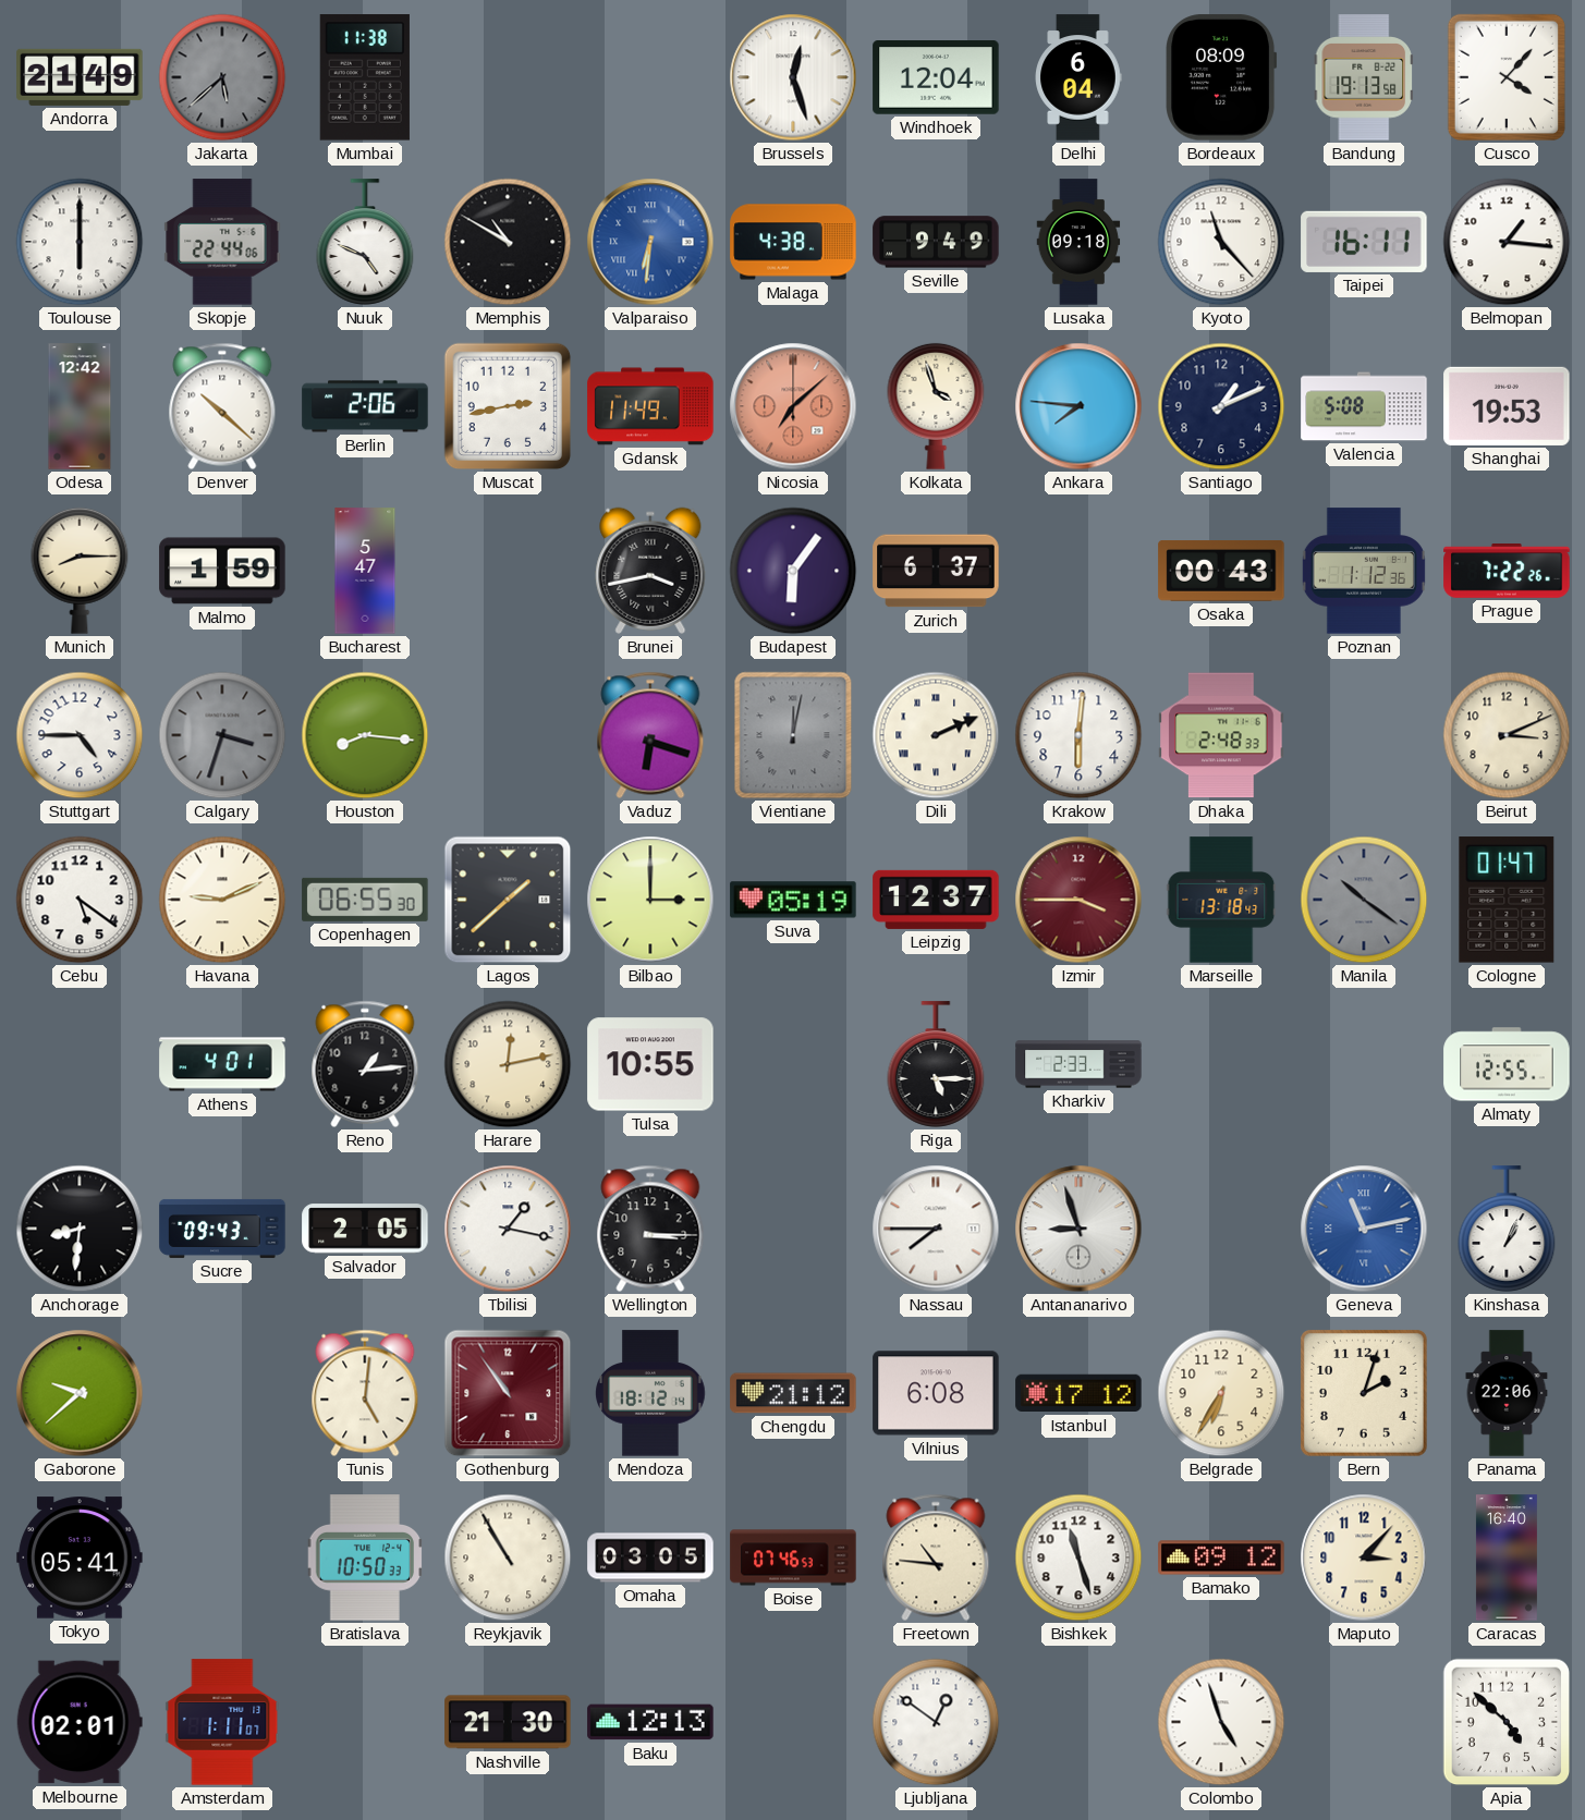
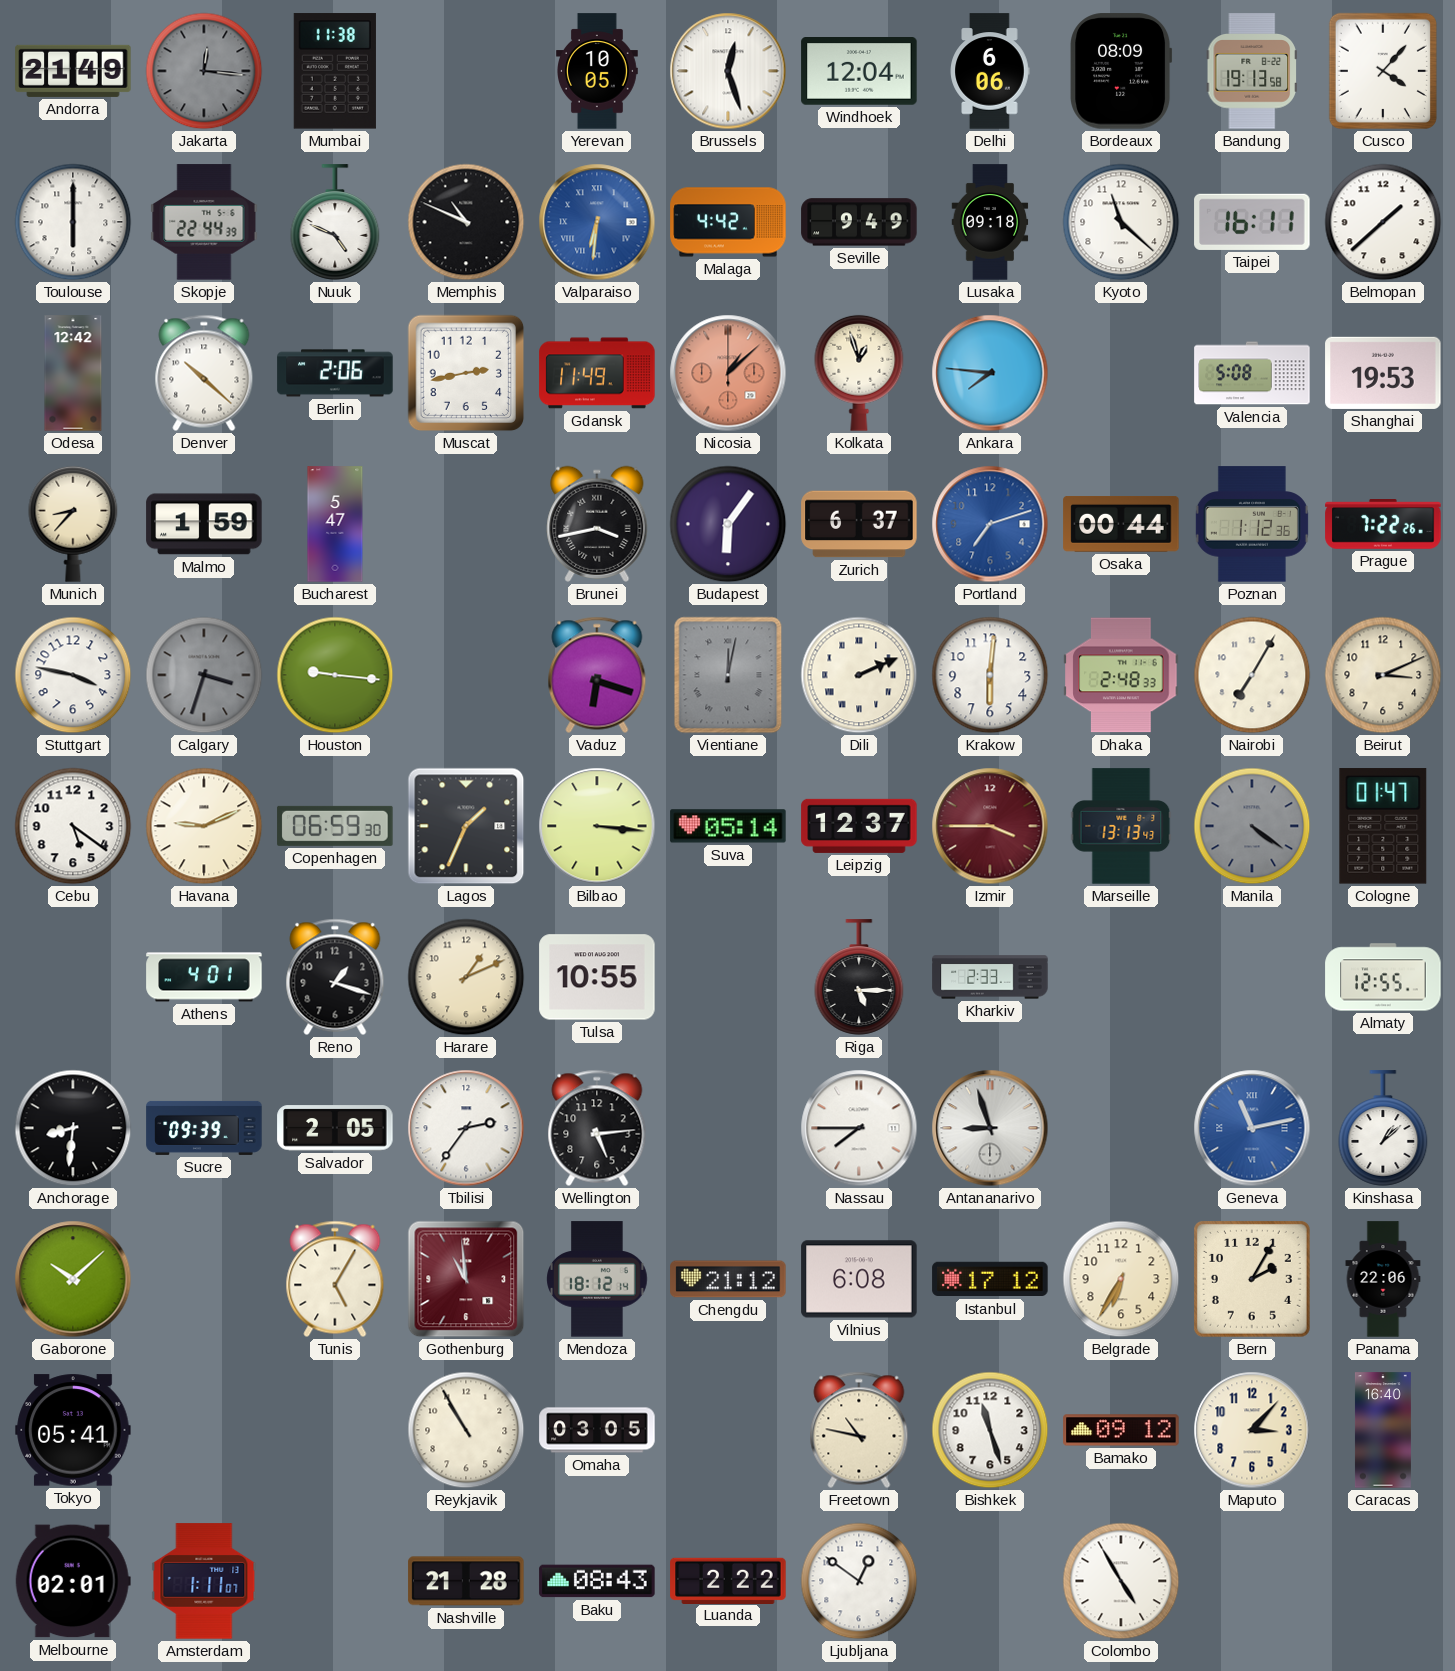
Jakarta: 5:38 -> 12:16 (204, 71)
Yerevan: none -> 10:05 (598, 71)
Delhi: 6:04 -> 6:06 (990, 71)
Skopje: 22:44:06 -> 22:44:39 (204, 222)
Memphis: 10:50 -> 10:49 (466, 222)
Malaga: 4:38 -> 4:42 (728, 222)
Kyoto: 11:23 -> 11:22 (1121, 222)
Belmopan: 1:16 -> 1:38 (1383, 222)
Nicosia: 7:08 -> 1:08 (728, 373)
Kolkata: 3:57 -> 12:57 (859, 373)
Santiago: 1:11 -> none (1221, 406)
Munich: 8:15 -> 8:37 (73, 524)
Portland: none -> 7:12 (990, 524)
Osaka: 00:43 -> 00:44 (1121, 525)
Stuttgart: 4:45 -> 3:47 (73, 675)
Houston: 8:16 -> 9:16 (335, 675)
Nairobi: none -> 7:05 (1252, 675)
Copenhagen: 06:55 -> 06:59 (335, 826)
Lagos: 1:38 -> 1:34 (466, 826)
Bilbao: 3:00 -> 3:16 (597, 826)
Suva: 05:19 -> 05:14 (728, 826)
Marseille: 13:18 -> 13:13 (1121, 826)
Manila: 10:21 -> 4:21 (1252, 826)
Reno: 1:14 -> 1:18 (335, 977)
Harare: 12:13 -> 1:11 (466, 977)
Sucre: 09:43 -> 09:39 (204, 1128)
Tbilisi: 1:17 -> 2:36 (466, 1128)
Wellington: 3:15 -> 5:14 (597, 1128)
Kinshasa: 1:04 -> 1:08 (1383, 1128)
Gaborone: 9:38 -> 10:08 (73, 1279)
Tunis: 5:01 -> 5:05 (335, 1279)
Gothenburg: 10:54 -> 10:59 (466, 1279)
Bern: 2:03 -> 2:05 (1252, 1279)
Bratislava: 10:50 -> none (365, 1558)
Boise: 07:46 -> none (793, 1558)
Freetown: 10:46 -> 10:47 (859, 1430)
Nashville: 21:30 -> 21:28 (466, 1581)
Baku: 12:13 -> 08:43 (597, 1581)
Luanda: none -> 2:22 (728, 1580)
Colombo: 4:57 -> 4:55 (1121, 1581)
Apia: 4:52 -> none (1507, 1722)
